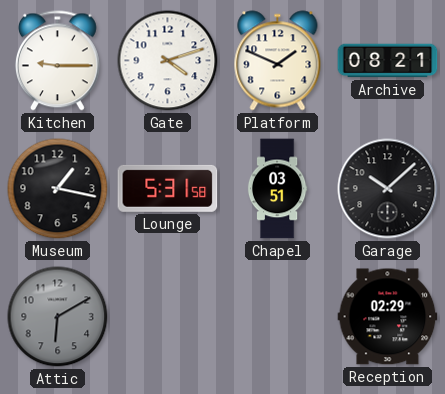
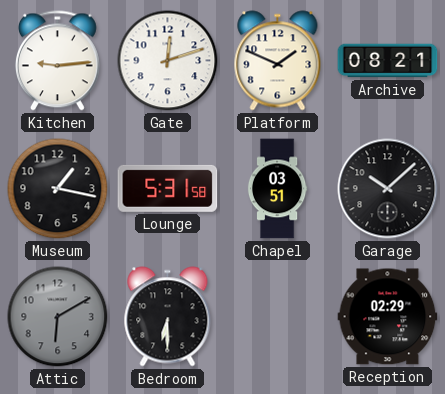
Kitchen: 9:15 -> 9:14 (57, 61)
Gate: 4:12 -> 12:12 (168, 61)
Bedroom: none -> 6:30 (168, 317)
